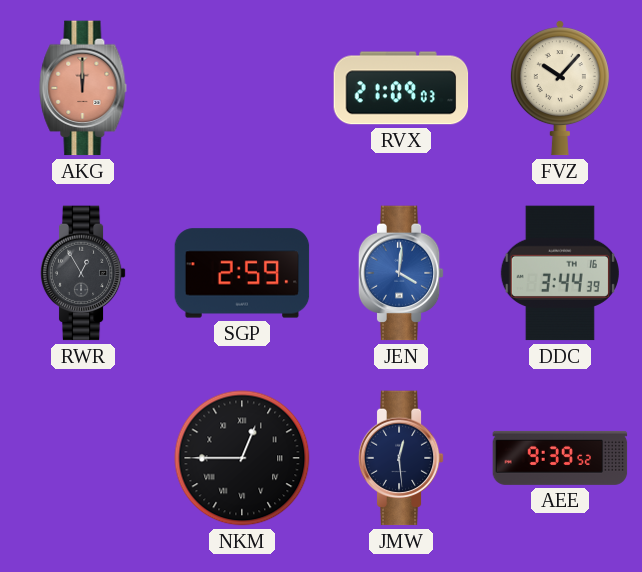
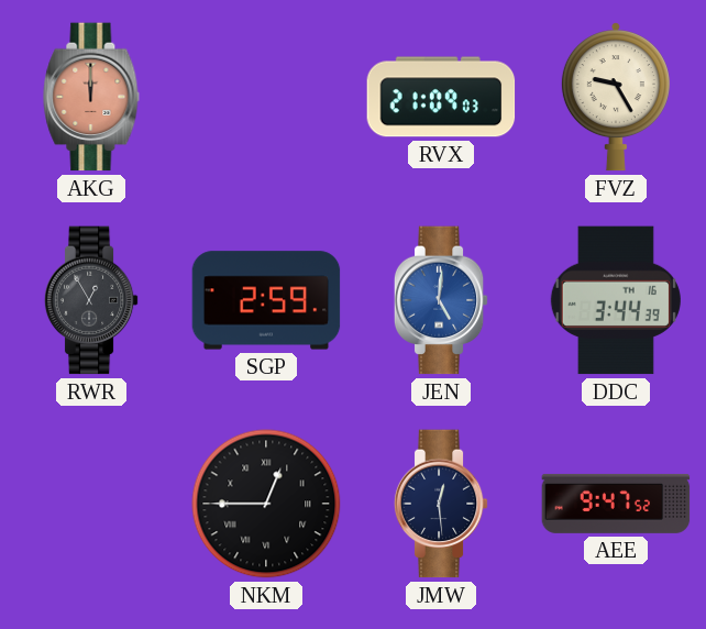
FVZ: 10:07 -> 9:25 (616, 97)
JEN: 4:01 -> 5:01 (441, 300)
AEE: 9:39 -> 9:47 (616, 504)
